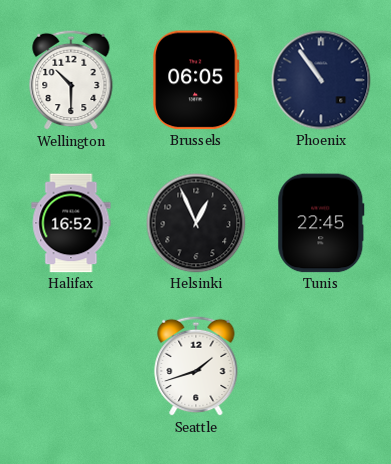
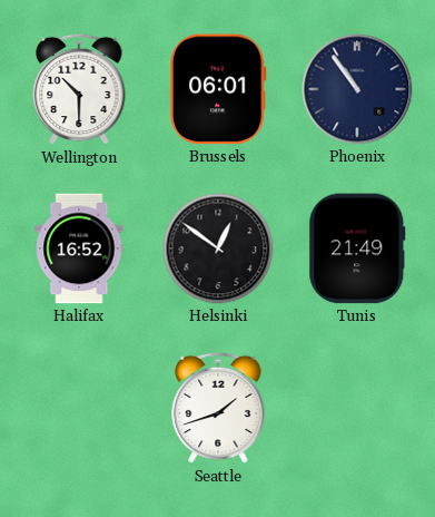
Brussels: 06:05 -> 06:01 (218, 89)
Helsinki: 12:56 -> 12:51 (218, 248)
Tunis: 22:45 -> 21:49 (357, 248)
